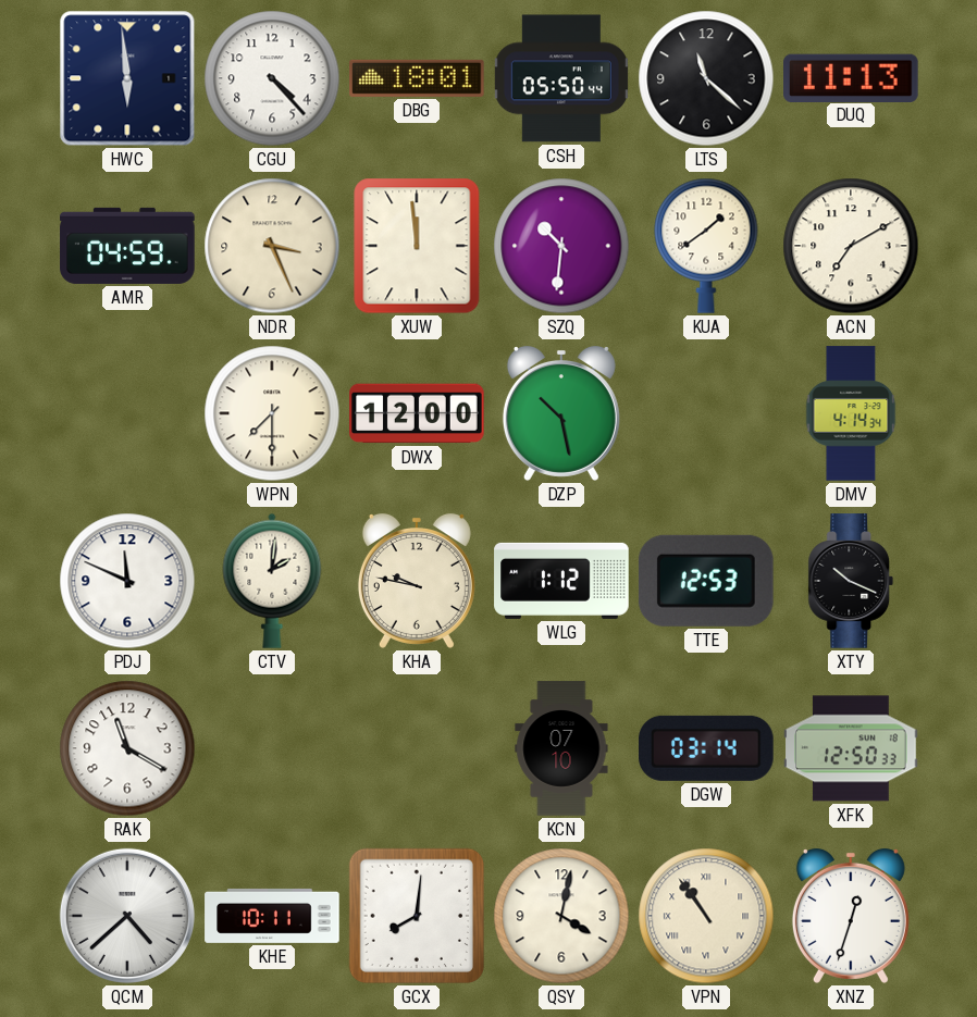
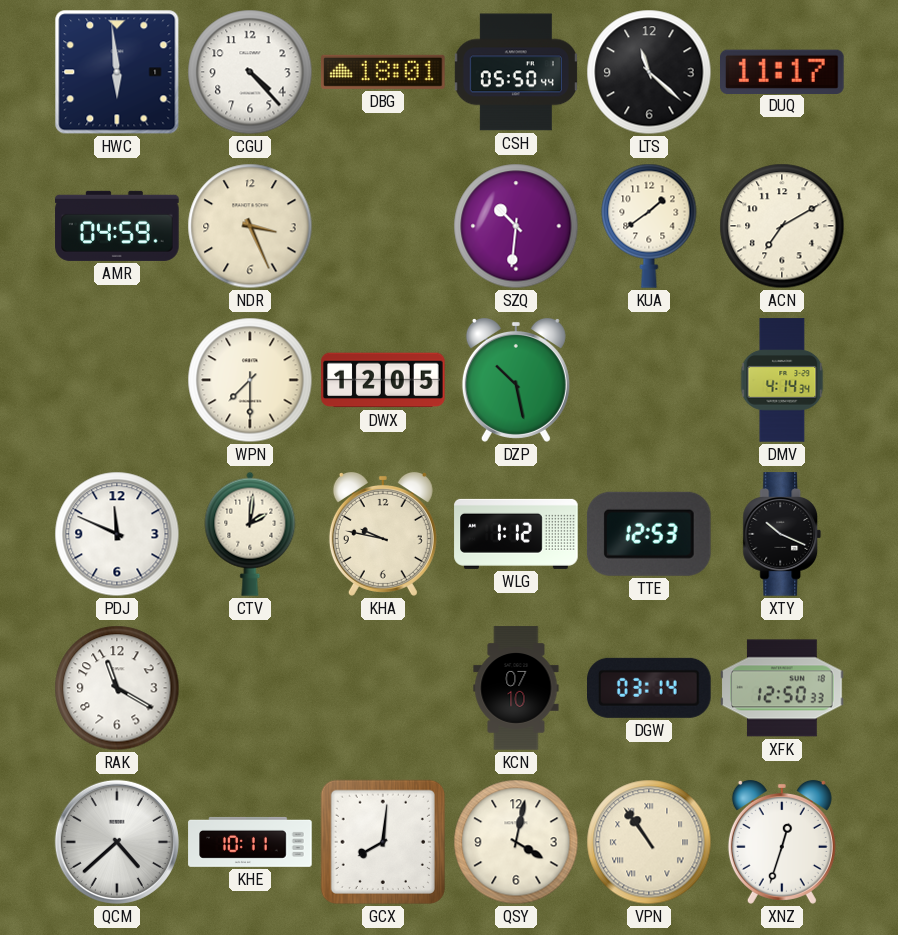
DUQ: 11:13 -> 11:17 (783, 71)
XUW: 11:59 -> none (417, 246)
DWX: 12:00 -> 12:05 (383, 380)
